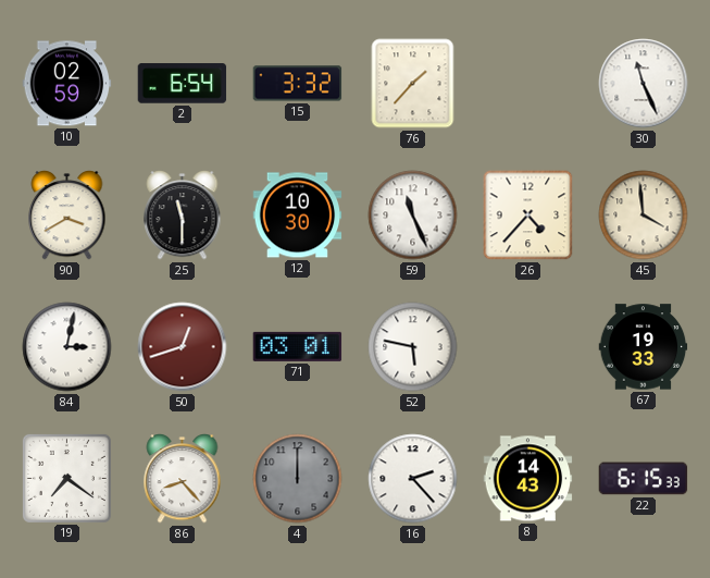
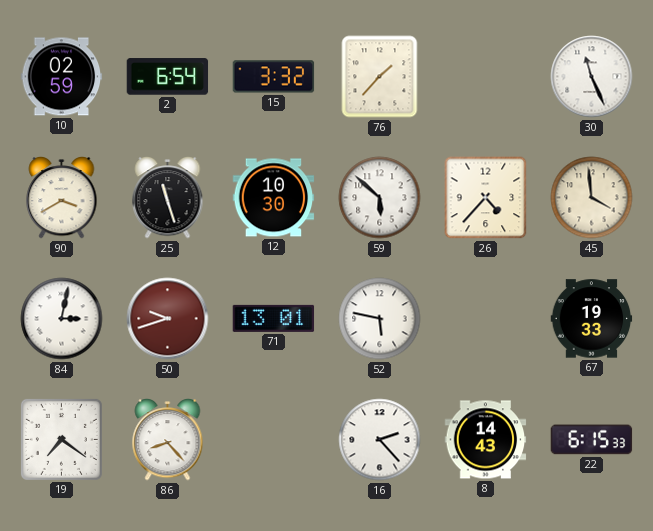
25: 11:30 -> 11:27 (168, 198)
59: 11:26 -> 5:52 (380, 198)
50: 12:42 -> 9:42 (168, 319)
71: 03:01 -> 13:01 (274, 318)
4: 12:00 -> none (298, 479)
